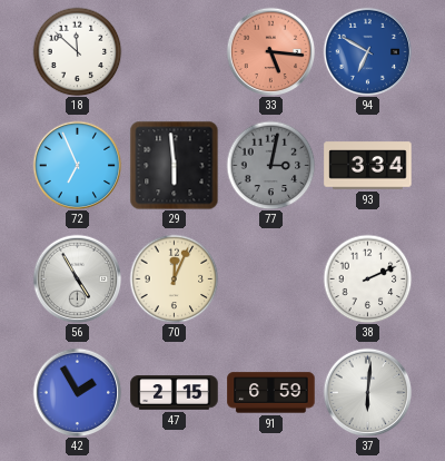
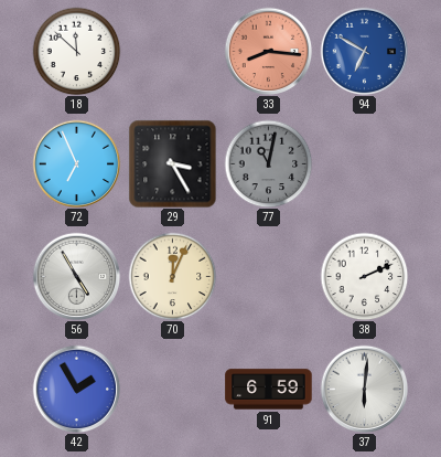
33: 5:16 -> 8:16 (268, 51)
29: 5:59 -> 3:25 (172, 163)
77: 3:02 -> 11:02 (268, 163)
93: 3:34 -> none (368, 166)
47: 2:15 -> none (175, 393)
